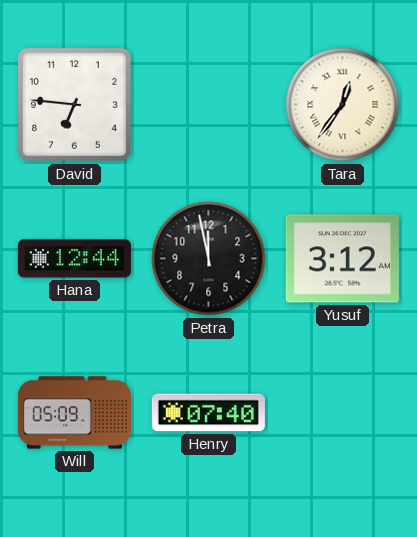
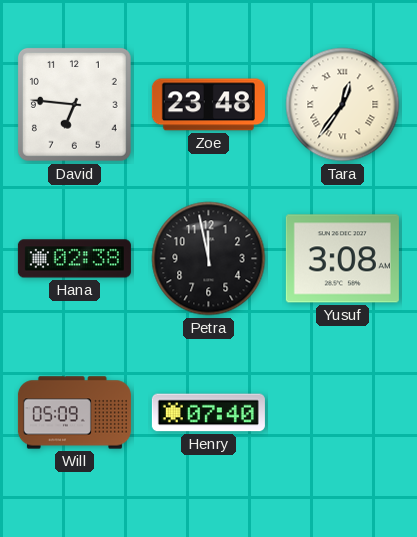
Zoe: none -> 23:48 (208, 105)
Hana: 12:44 -> 02:38 (74, 259)
Yusuf: 3:12 -> 3:08 (342, 259)
